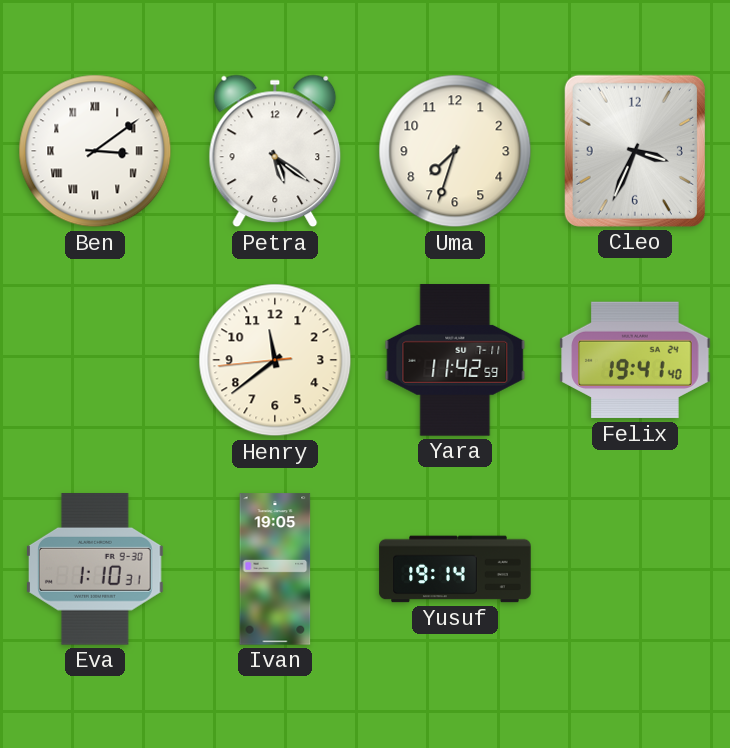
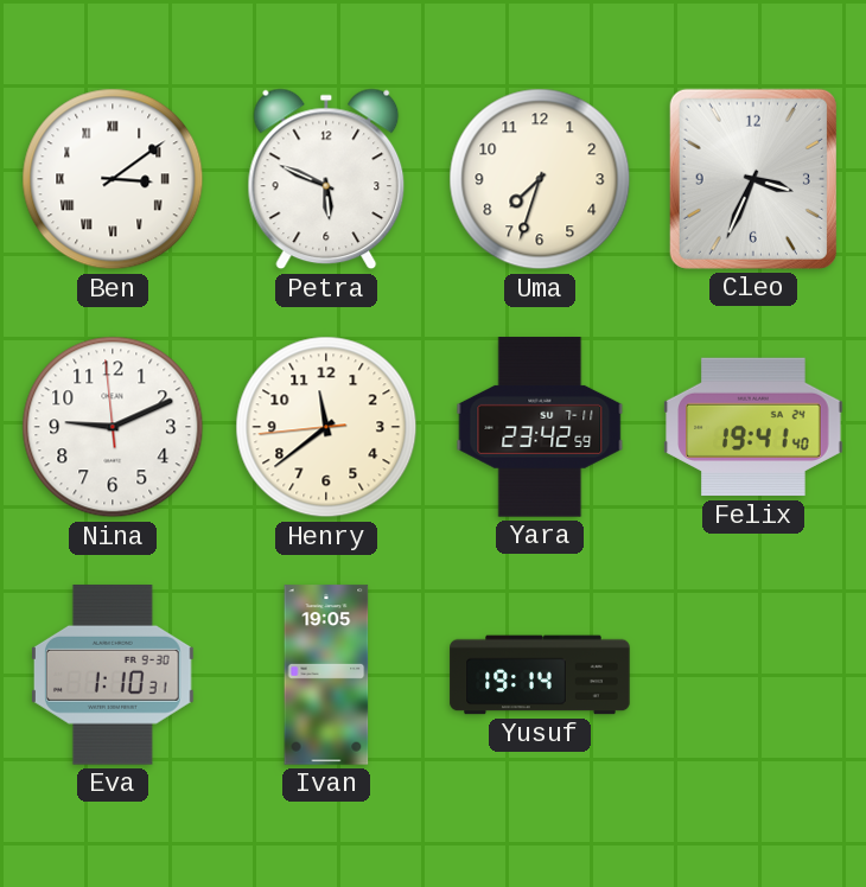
Petra: 5:21 -> 5:49 (326, 179)
Nina: none -> 9:10 (113, 427)
Yara: 11:42 -> 23:42 (540, 427)
